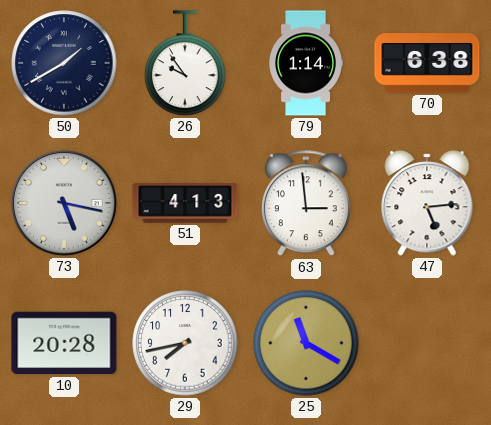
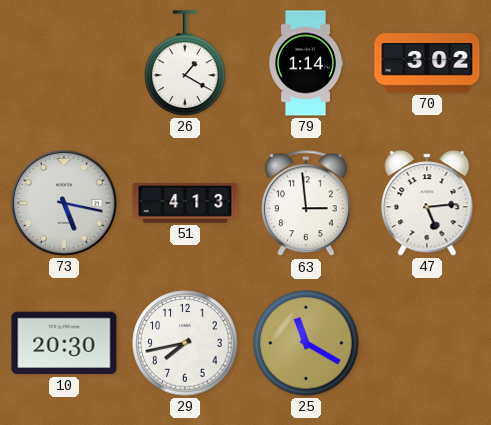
50: 1:40 -> none (64, 63)
26: 9:54 -> 1:20 (185, 63)
70: 6:38 -> 3:02 (427, 63)
10: 20:28 -> 20:30 (64, 343)
